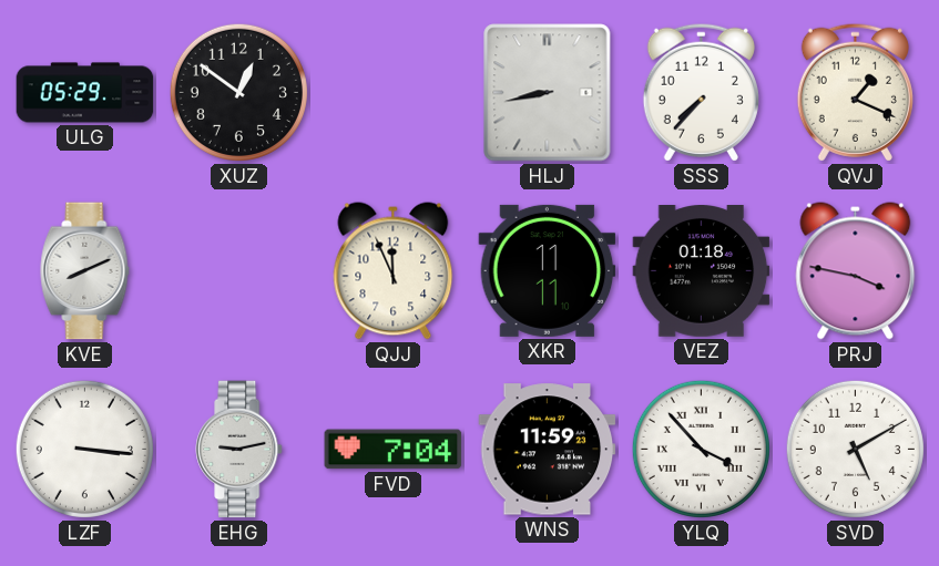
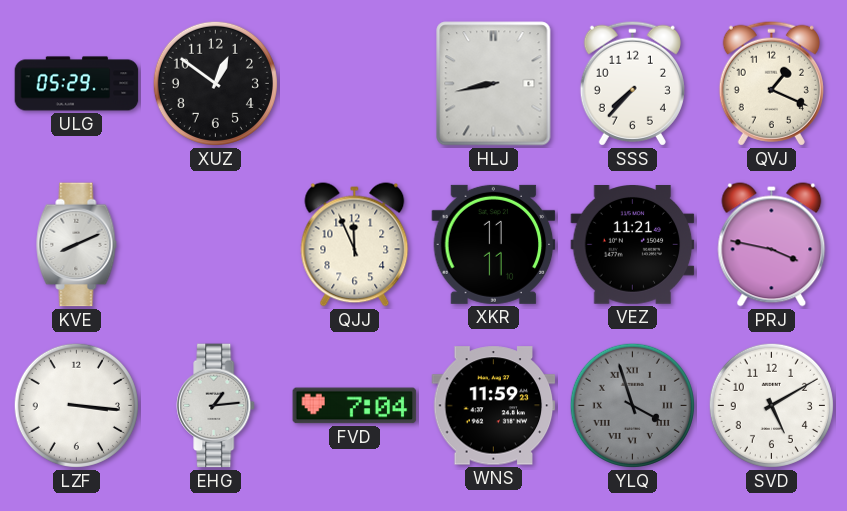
VEZ: 01:18 -> 11:21 (633, 245)
EHG: 9:13 -> 1:14 (216, 406)
YLQ: 3:53 -> 3:57 (632, 405)
YLQ dial: white -> grey (632, 405)
